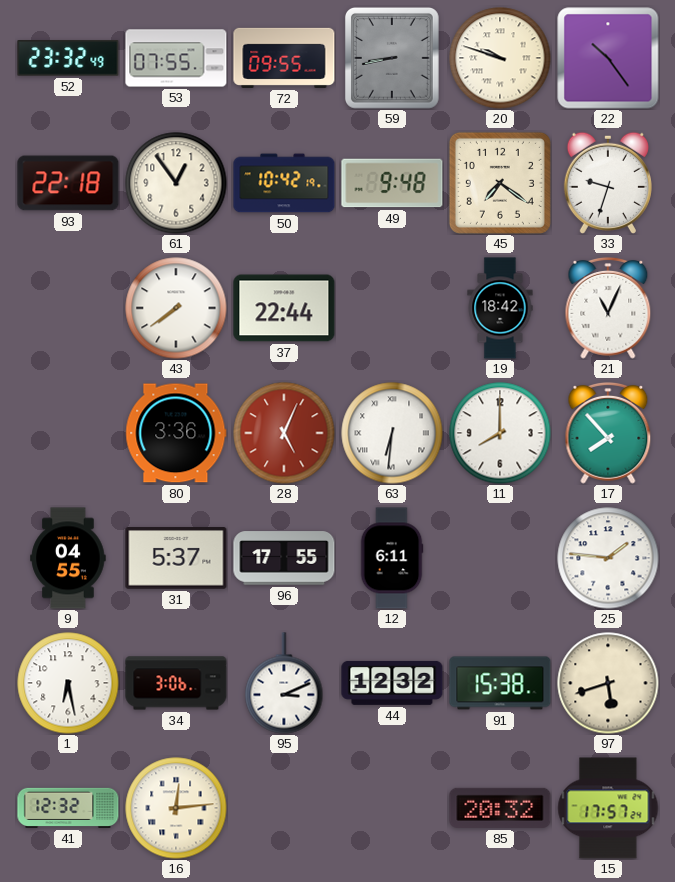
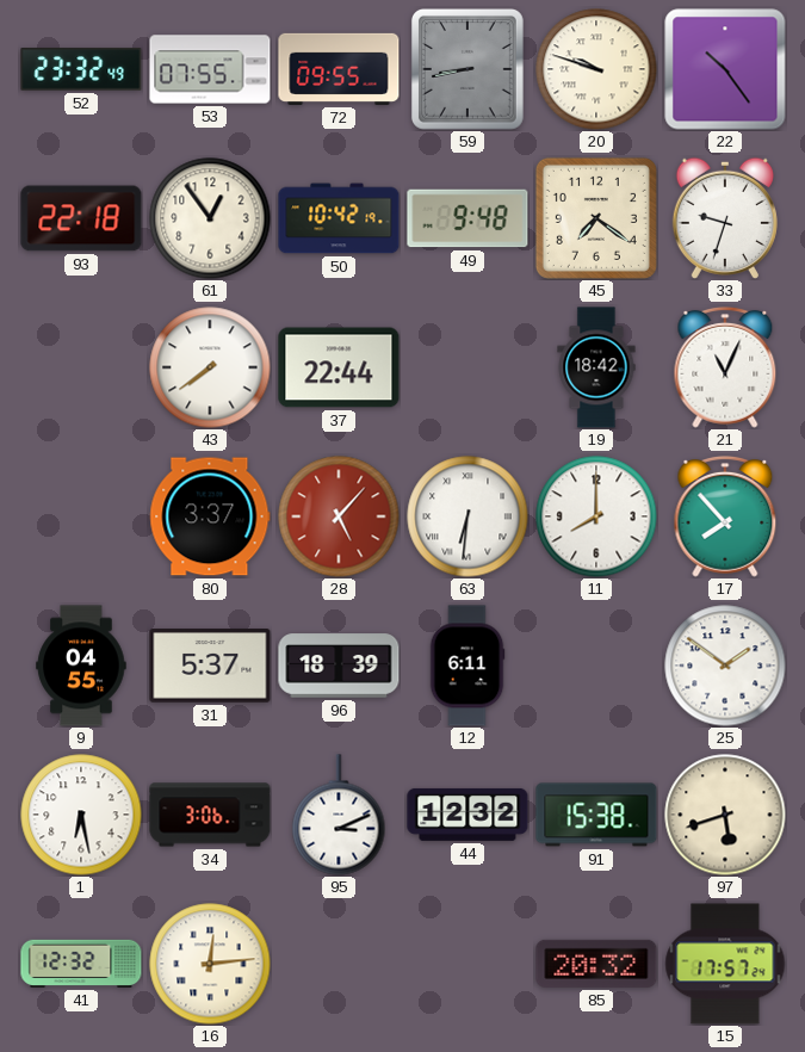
80: 3:36 -> 3:37 (210, 516)
28: 5:04 -> 5:07 (339, 516)
96: 17:55 -> 18:39 (339, 666)
25: 1:46 -> 1:51 (725, 666)
